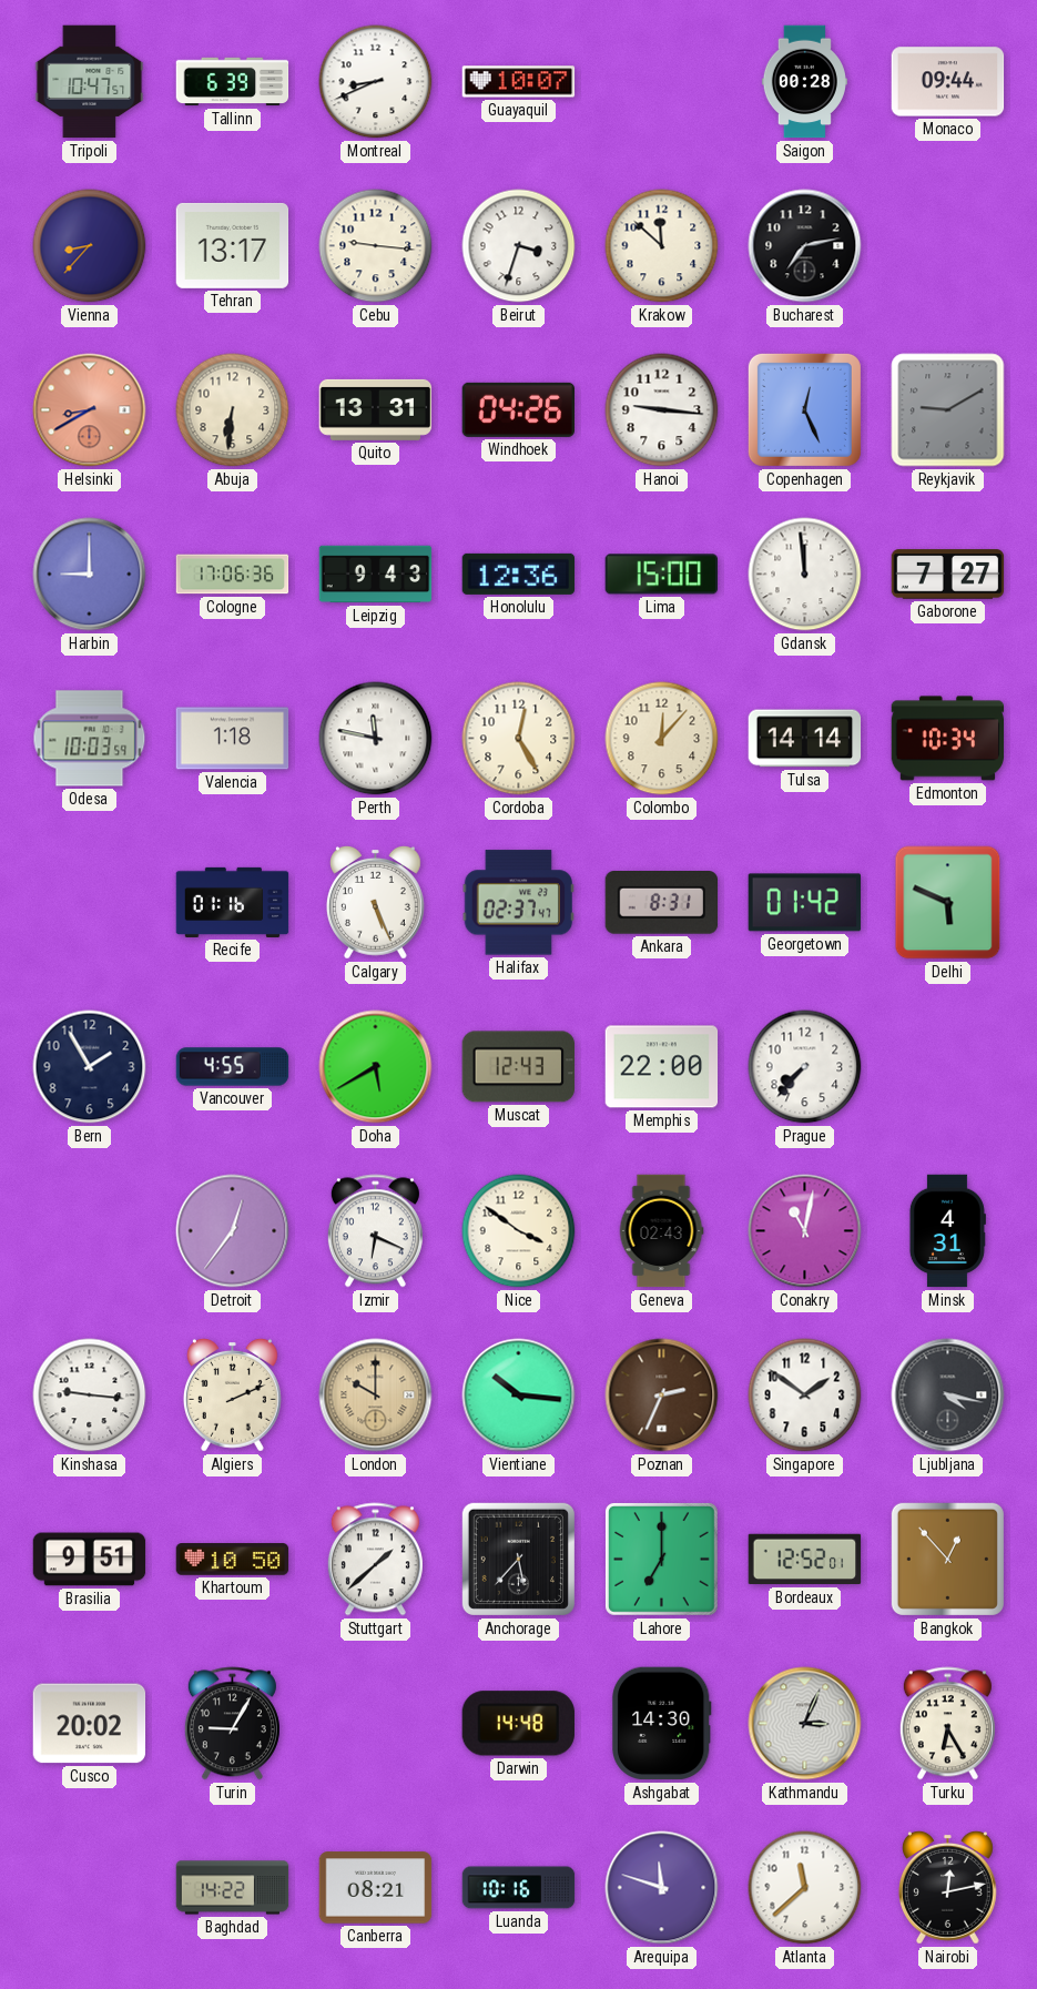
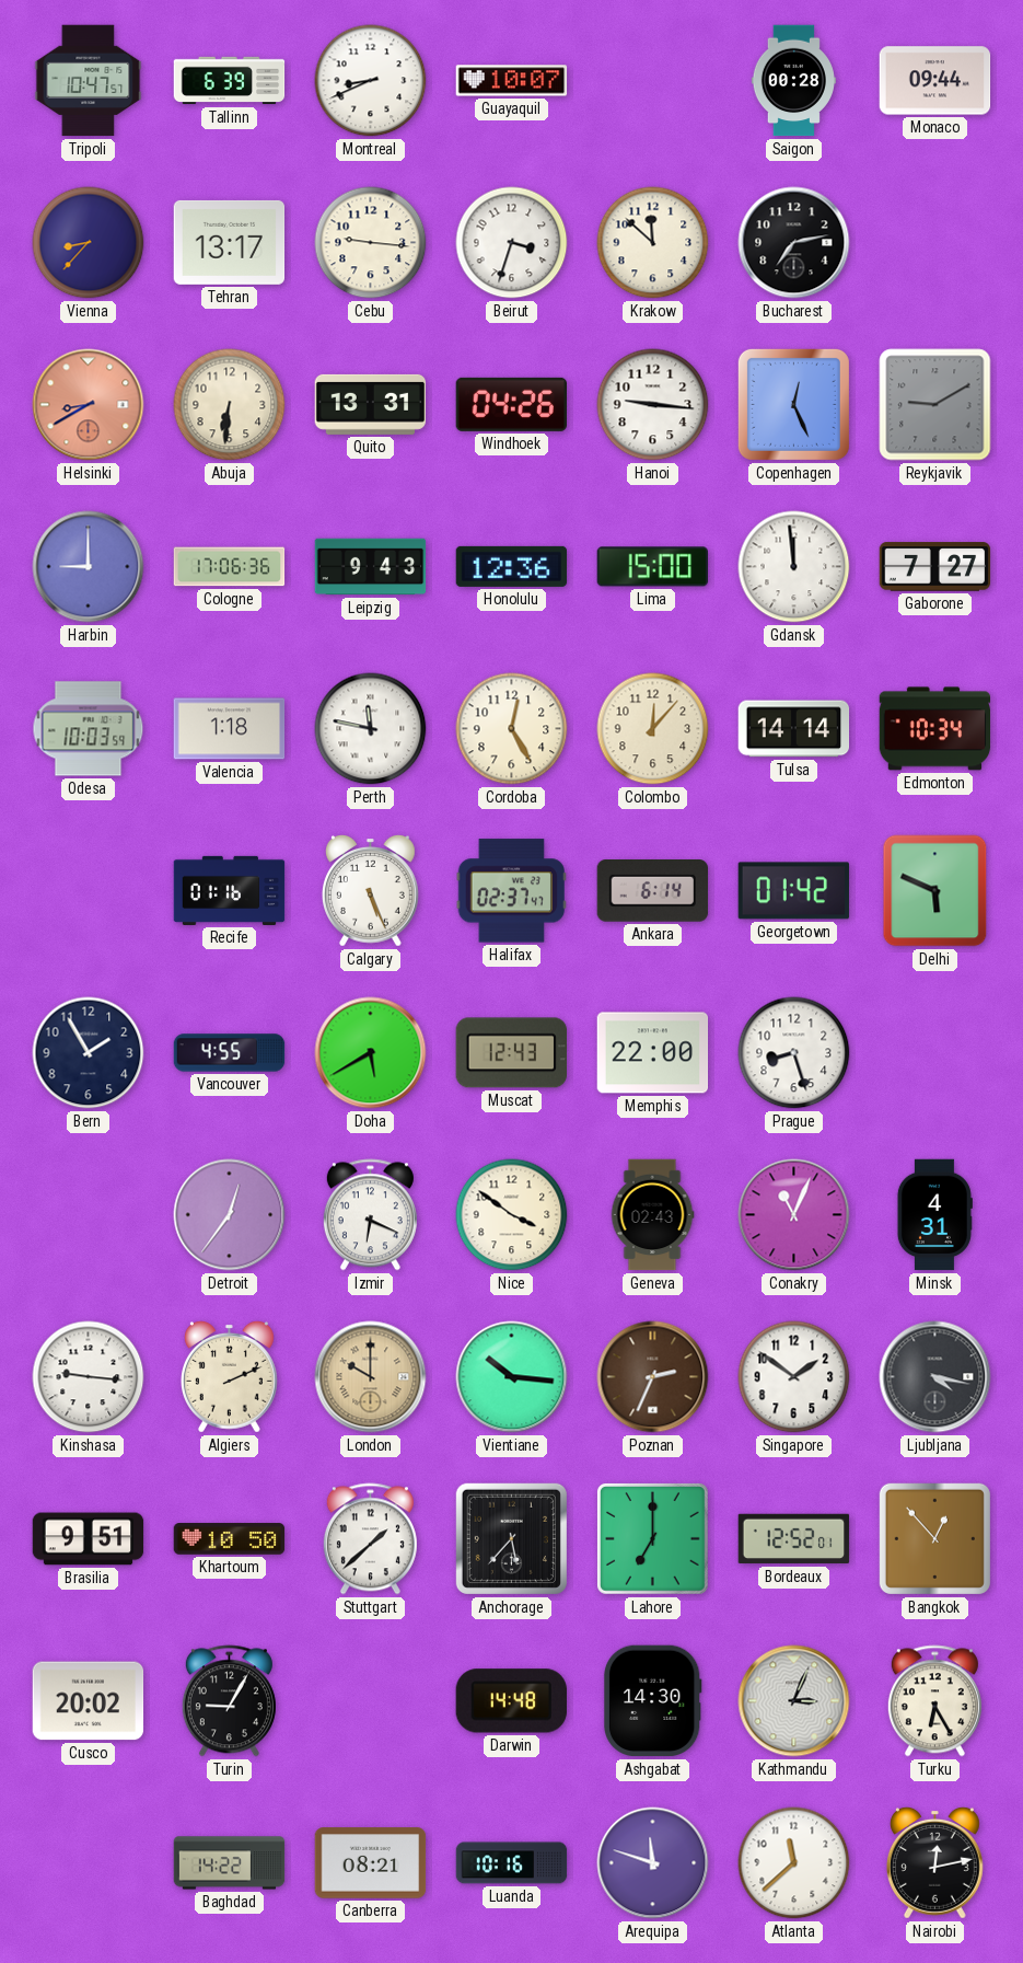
Ankara: 8:31 -> 6:14 (653, 891)
Prague: 7:37 -> 8:27 (794, 1053)
Conakry: 11:02 -> 11:04 (794, 1215)
